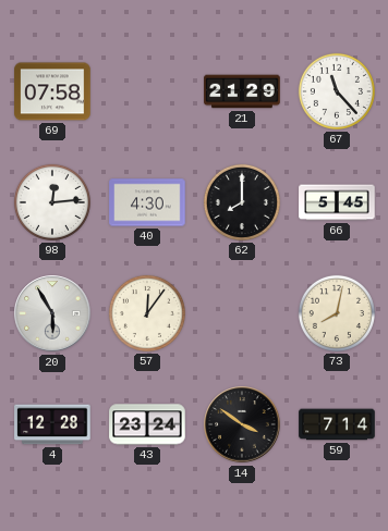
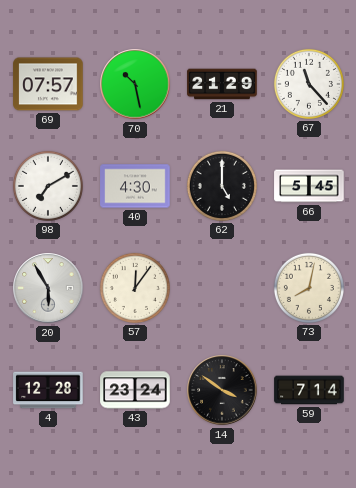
69: 07:58 -> 07:57 (48, 84)
70: none -> 10:28 (135, 84)
98: 12:14 -> 7:10 (48, 186)
62: 8:00 -> 5:00 (222, 186)
